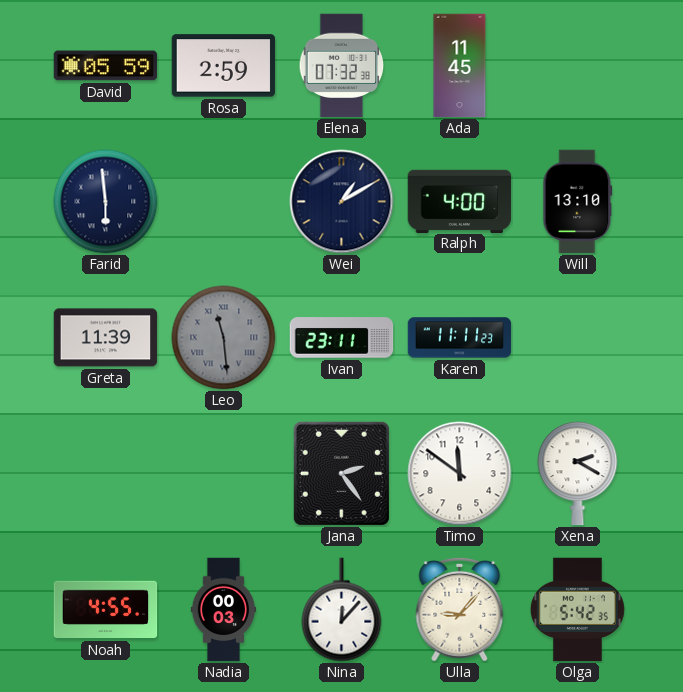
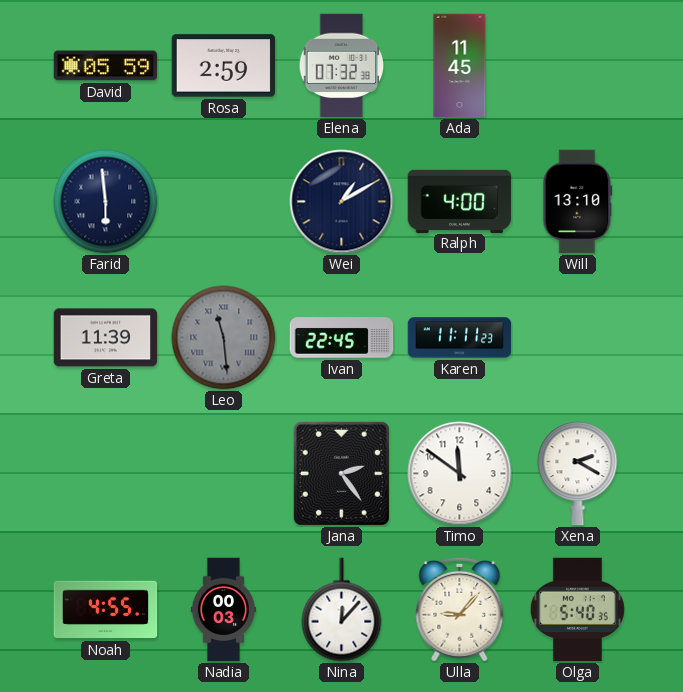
Ivan: 23:11 -> 22:45 (342, 338)
Olga: 5:42 -> 5:40 (577, 610)
